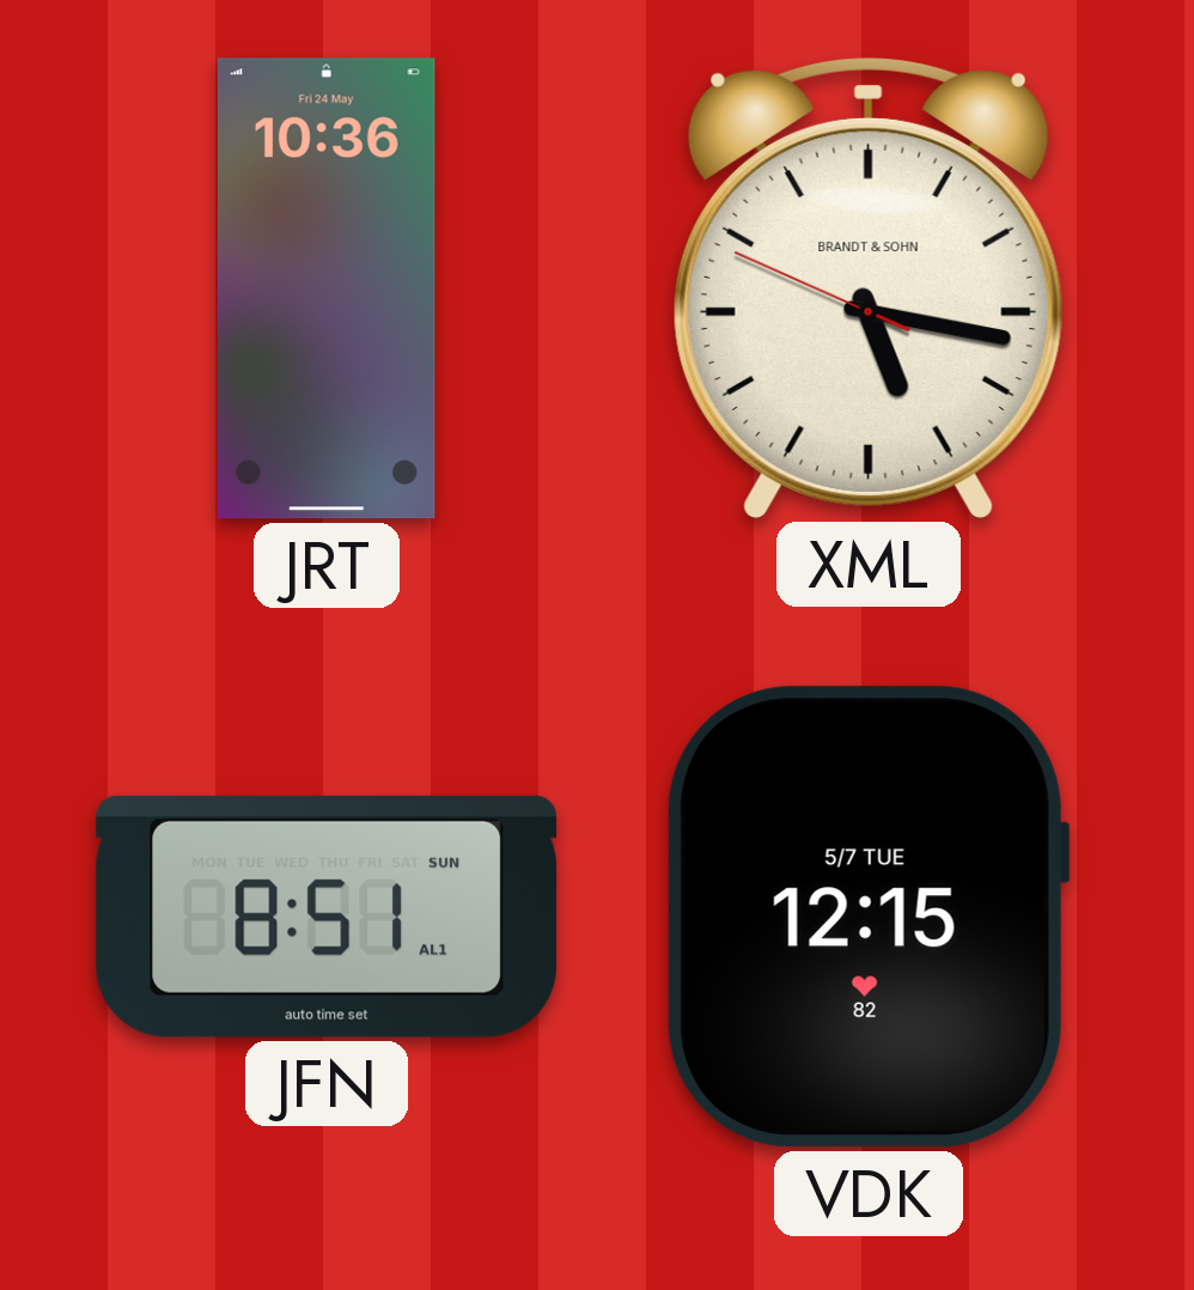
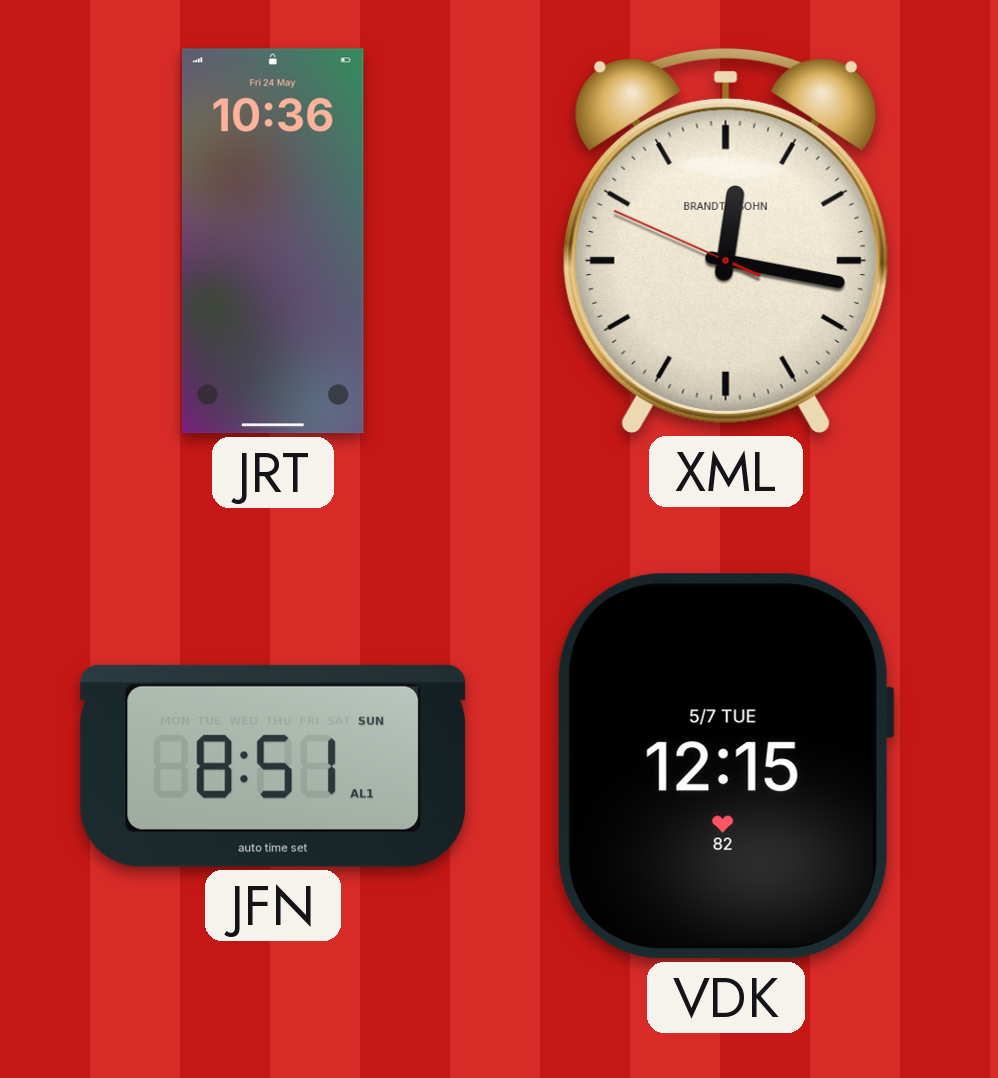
XML: 5:16 -> 12:16 (726, 240)
